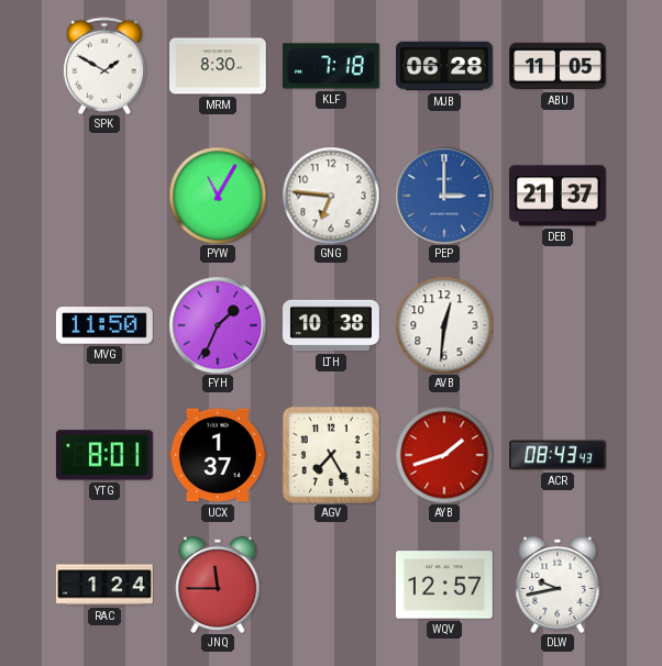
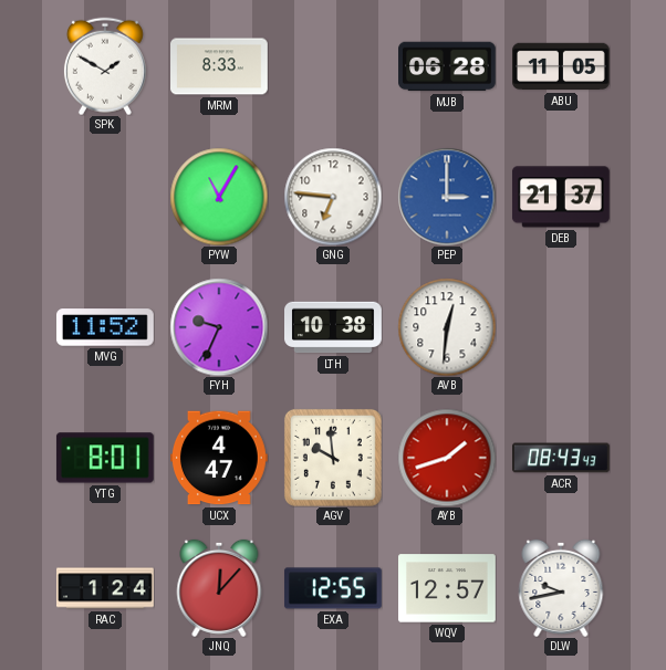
MRM: 8:30 -> 8:33 (220, 66)
KLF: 7:18 -> none (331, 66)
MVG: 11:50 -> 11:52 (106, 327)
FYH: 1:34 -> 9:34 (219, 327)
UCX: 1:37 -> 4:47 (219, 458)
AGV: 7:25 -> 9:59 (333, 458)
JNQ: 11:45 -> 12:07 (219, 588)
EXA: none -> 12:55 (333, 588)
